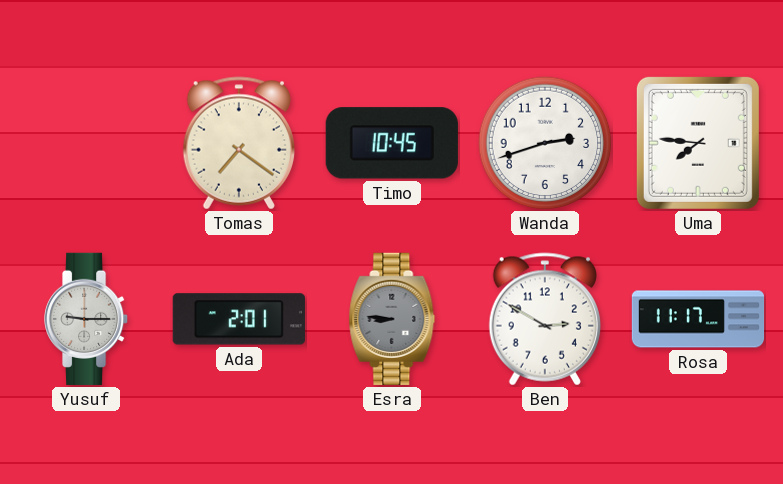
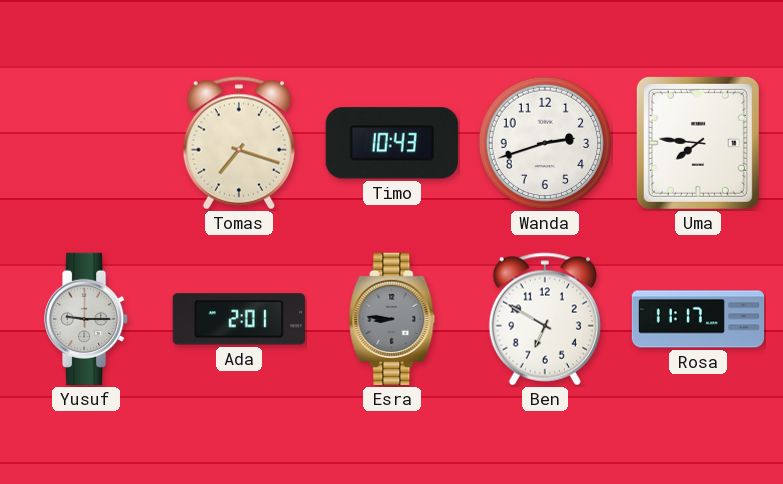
Tomas: 7:21 -> 7:18 (239, 143)
Timo: 10:45 -> 10:43 (392, 143)
Ben: 2:50 -> 6:50 (545, 319)
